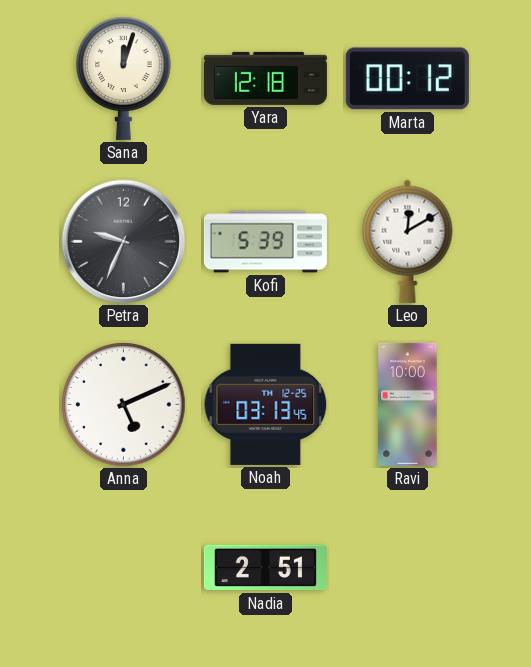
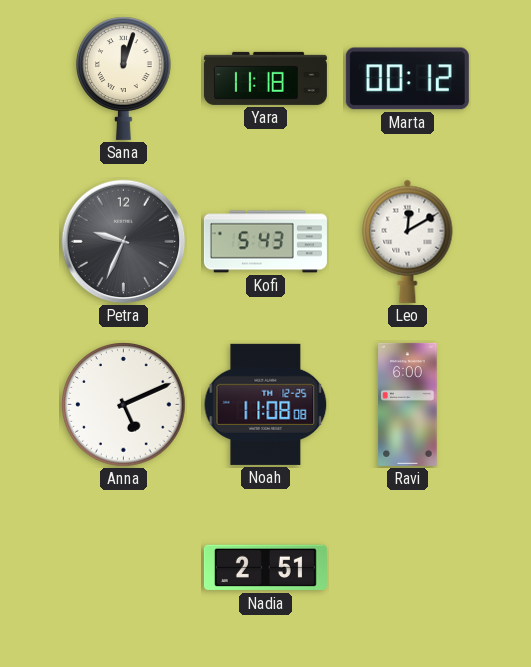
Yara: 12:18 -> 11:18 (265, 78)
Kofi: 5:39 -> 5:43 (265, 242)
Noah: 03:13 -> 11:08 (266, 404)
Ravi: 10:00 -> 6:00 (408, 404)
